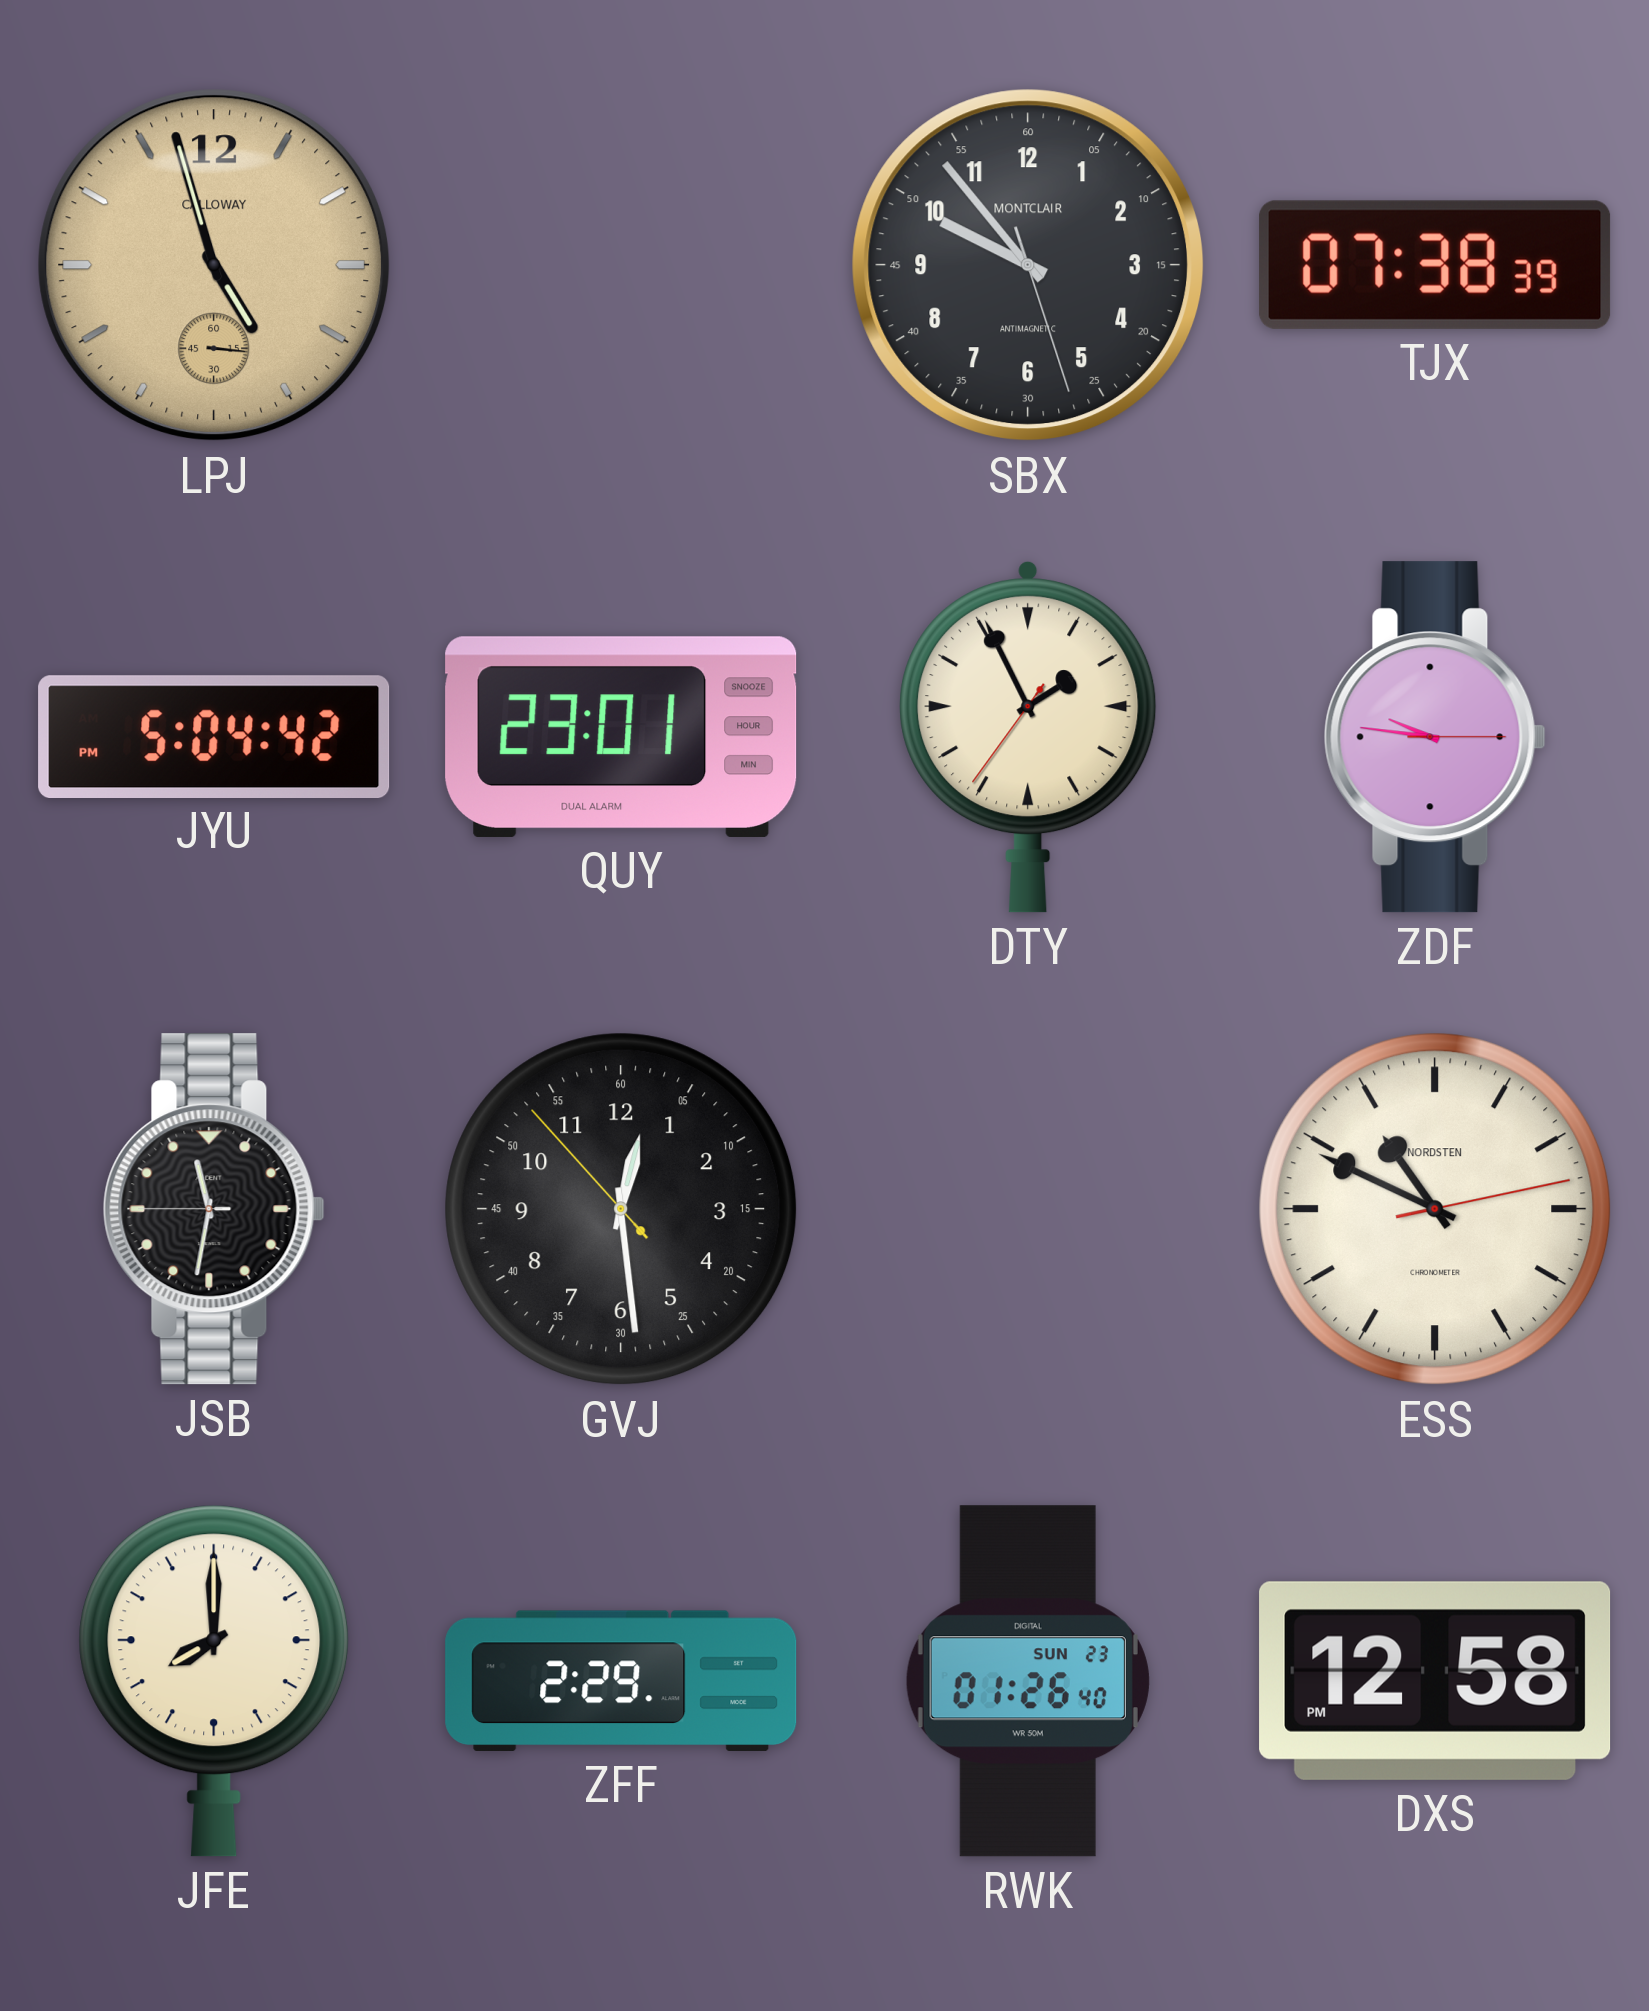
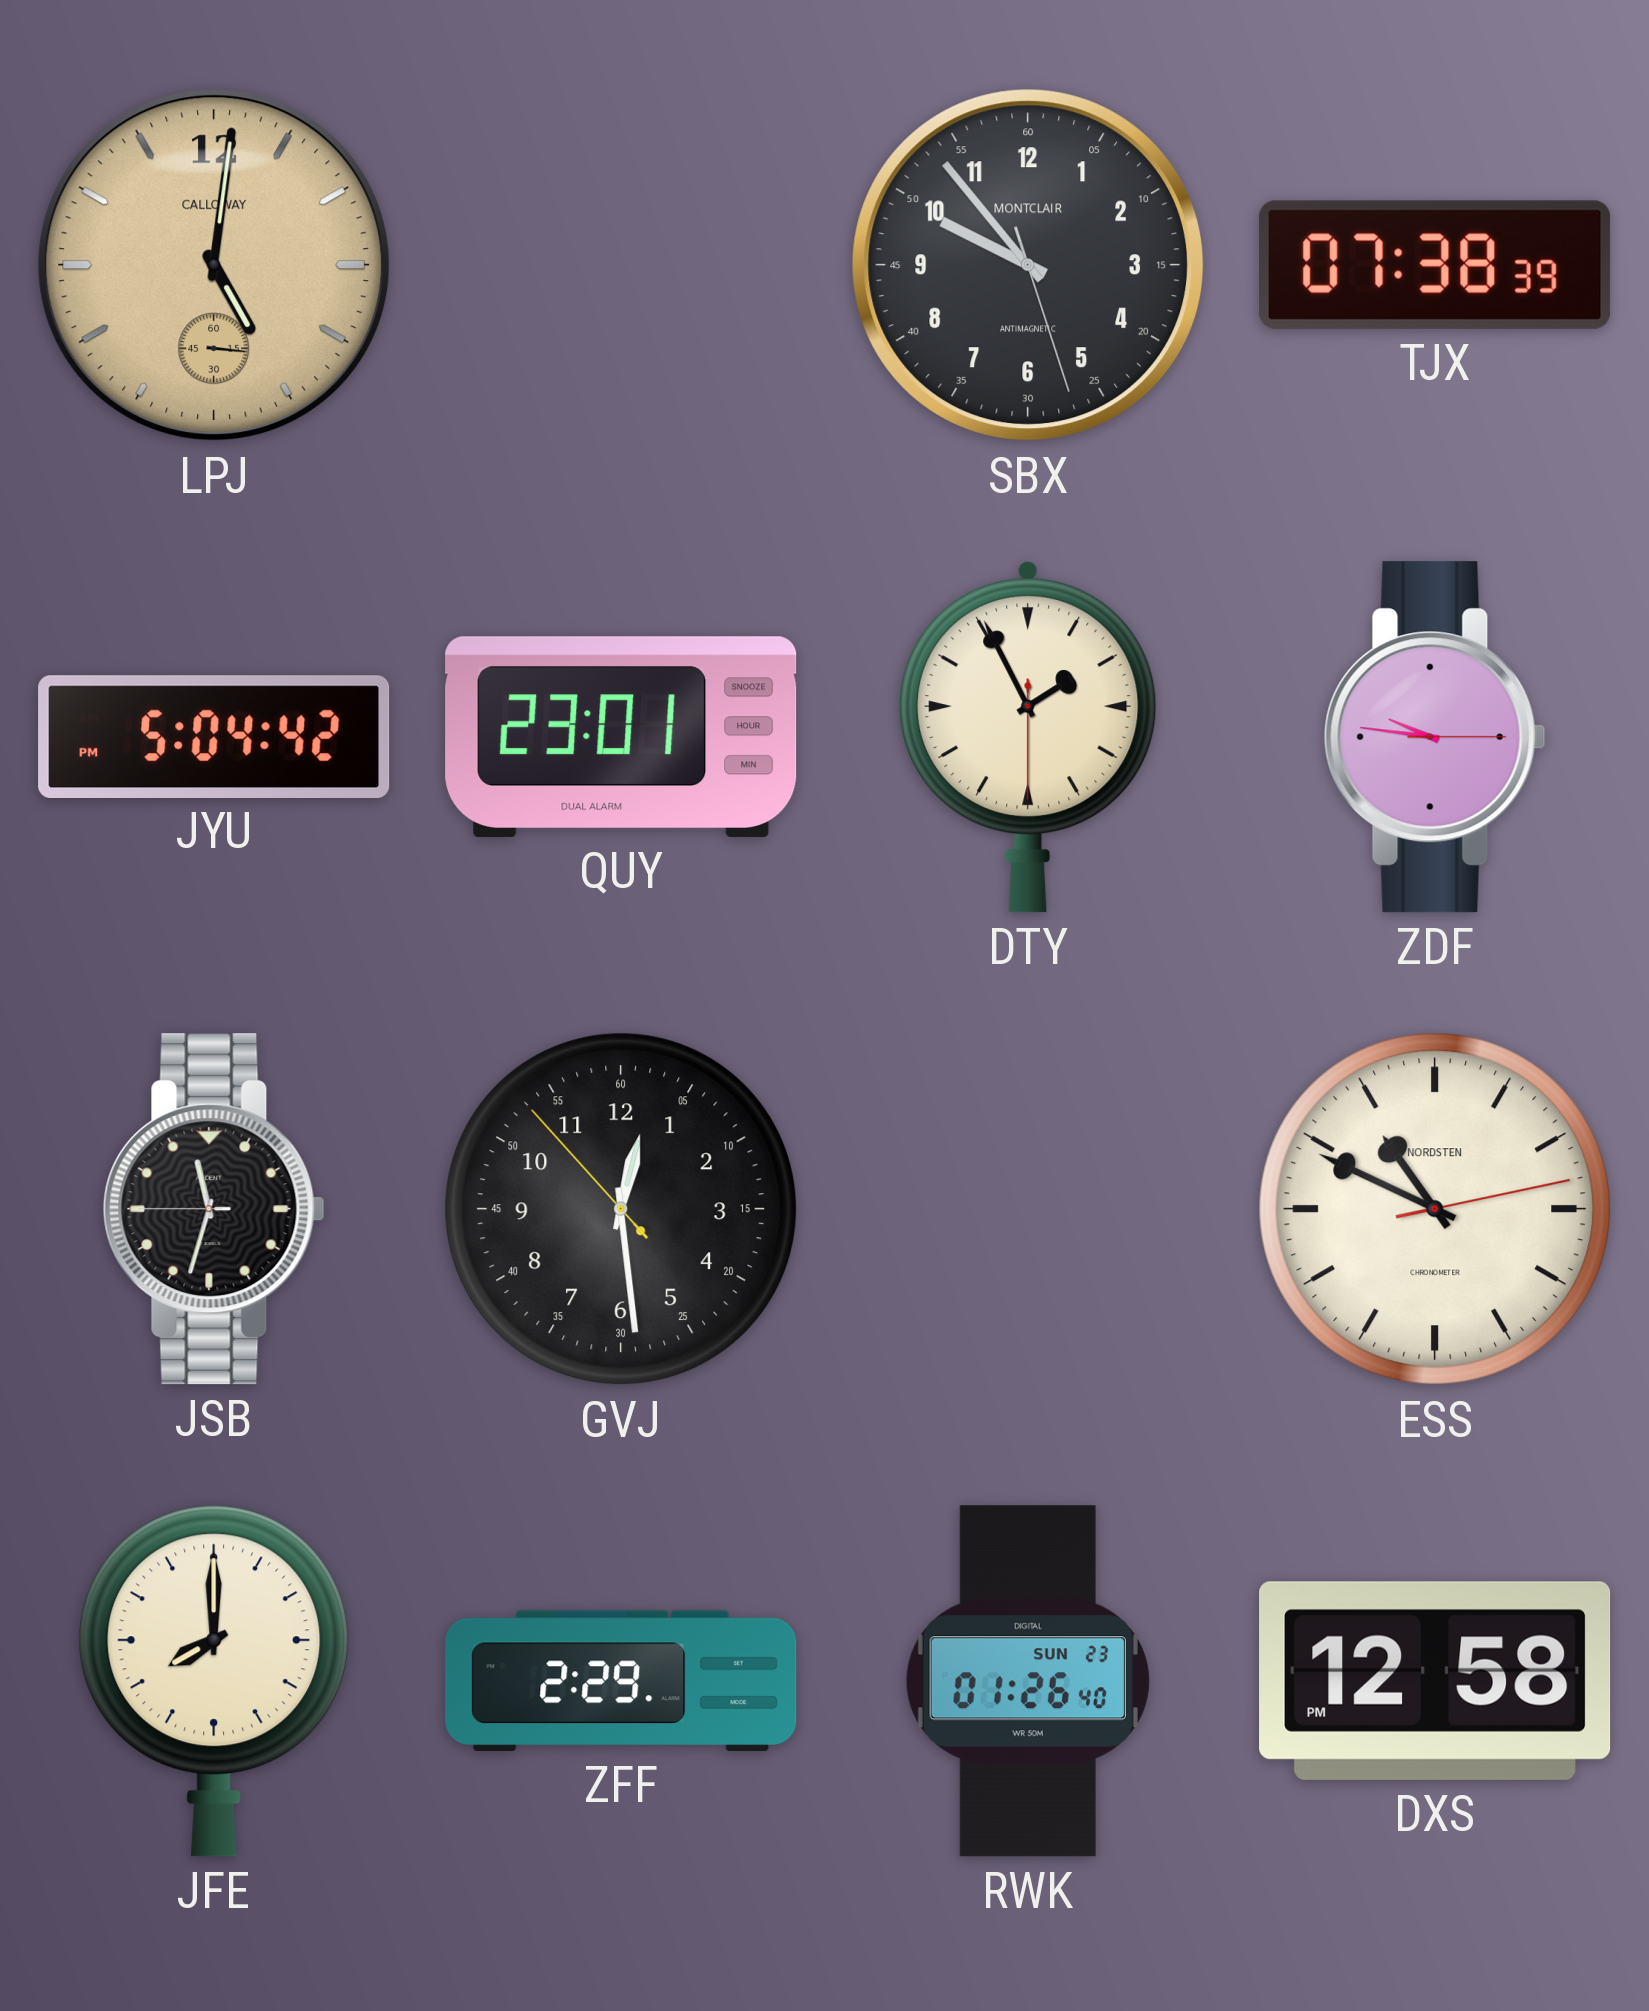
LPJ: 4:57 -> 5:01 (214, 265)
DTY: 1:55:36 -> 1:55:30 (1028, 737)
JSB: 11:31 -> 11:32 (214, 1209)
